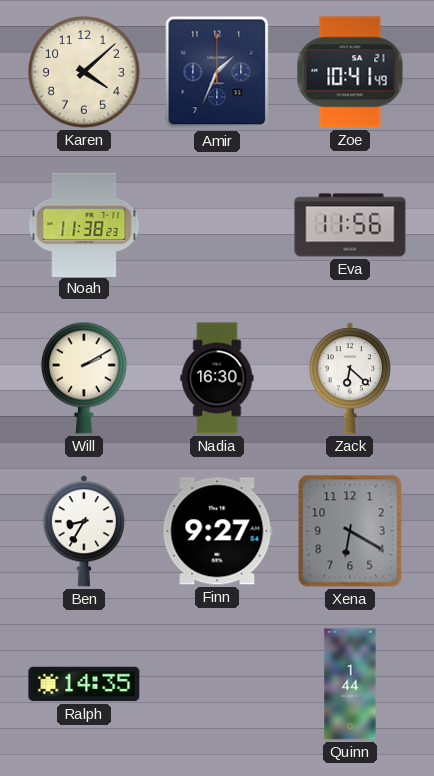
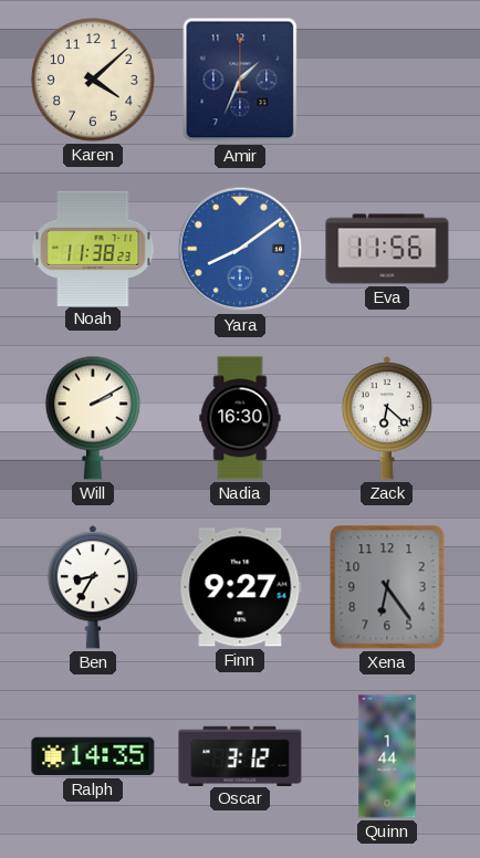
Zoe: 10:41 -> none (350, 72)
Yara: none -> 8:09 (240, 249)
Xena: 6:20 -> 6:24 (387, 587)
Oscar: none -> 3:12 (240, 755)
